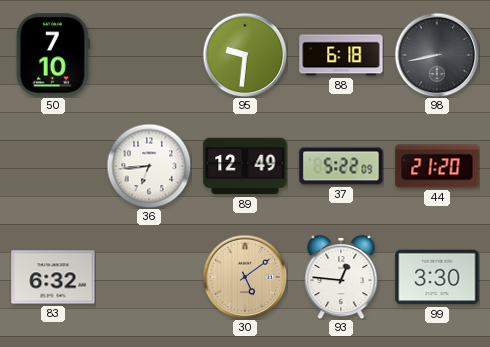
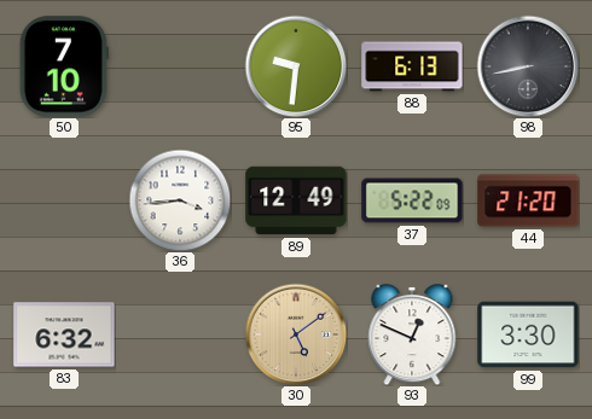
88: 6:18 -> 6:13 (412, 66)
36: 6:44 -> 3:44 (180, 200)
93: 12:46 -> 12:49 (412, 336)
